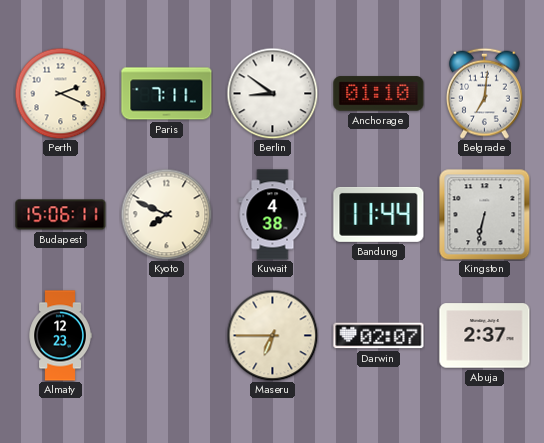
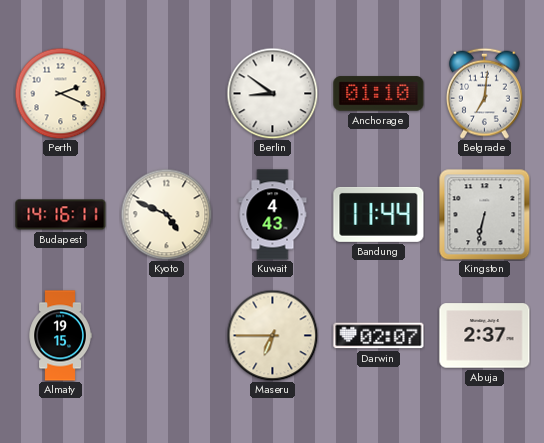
Paris: 7:11 -> none (167, 94)
Budapest: 15:06 -> 14:16 (61, 215)
Kyoto: 7:49 -> 4:49 (166, 214)
Kuwait: 4:38 -> 4:43 (273, 215)
Almaty: 12:23 -> 19:15 (60, 336)
